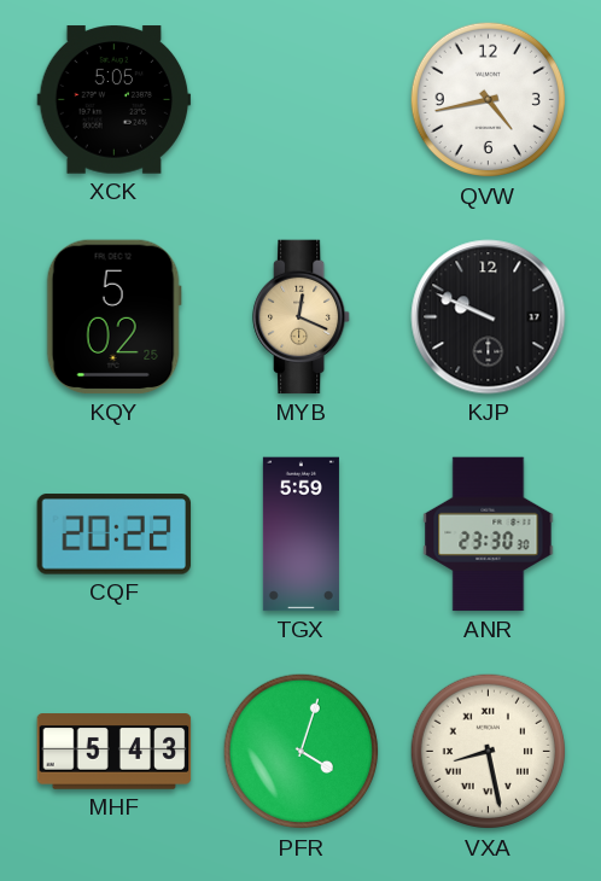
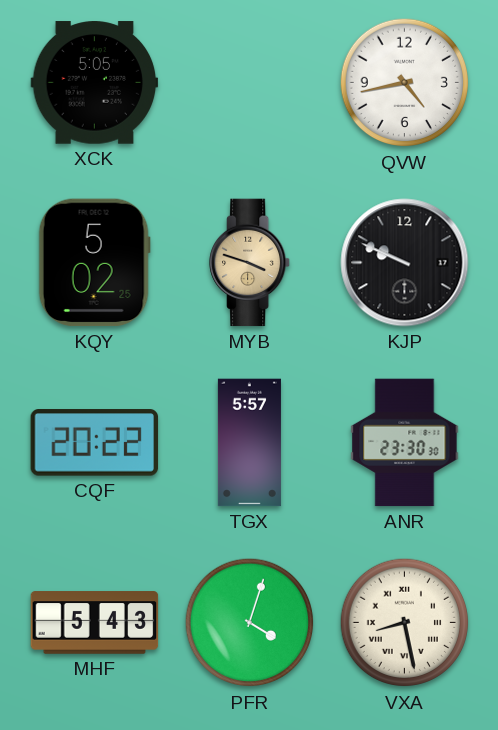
MYB: 12:19 -> 3:48 (251, 263)
TGX: 5:59 -> 5:57 (249, 443)
